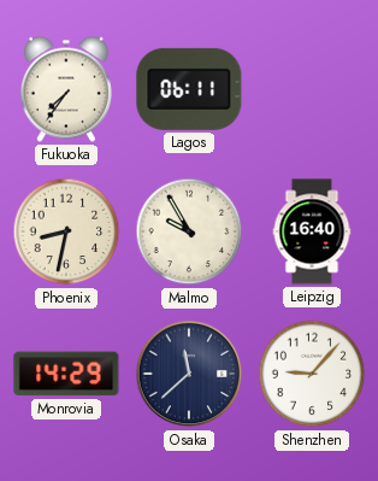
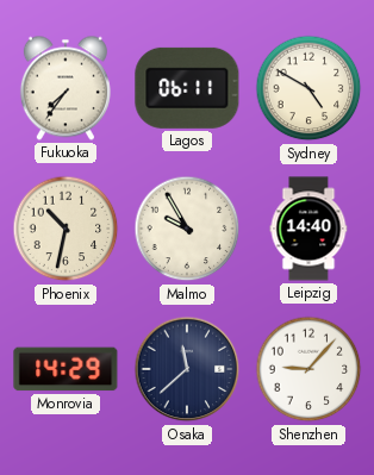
Sydney: none -> 4:50 (308, 88)
Phoenix: 8:32 -> 10:32 (66, 229)
Leipzig: 16:40 -> 14:40 (308, 229)
